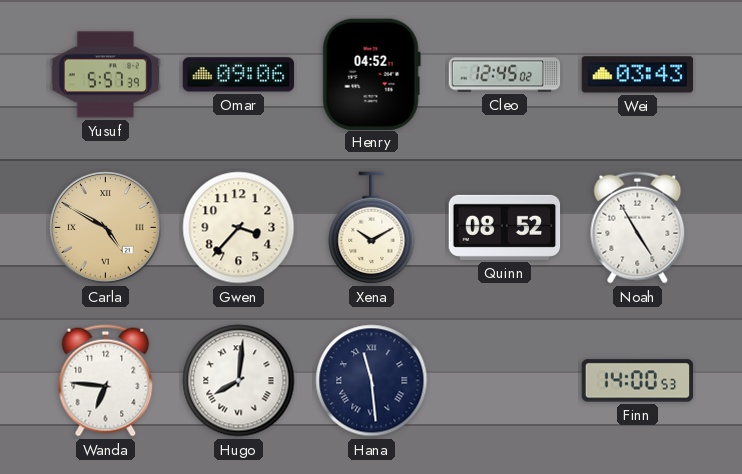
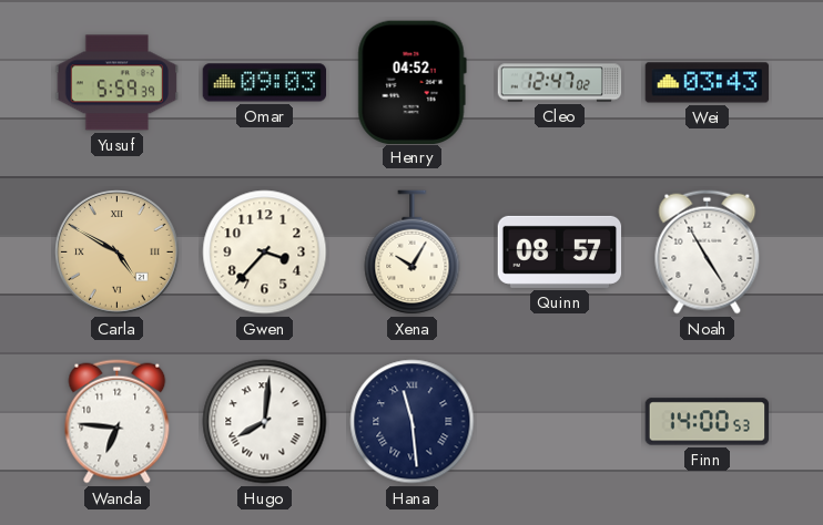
Yusuf: 5:57 -> 5:59 (118, 83)
Omar: 09:06 -> 09:03 (265, 83)
Cleo: 12:45 -> 12:47 (560, 83)
Xena: 10:10 -> 10:05 (413, 253)
Quinn: 08:52 -> 08:57 (560, 251)
